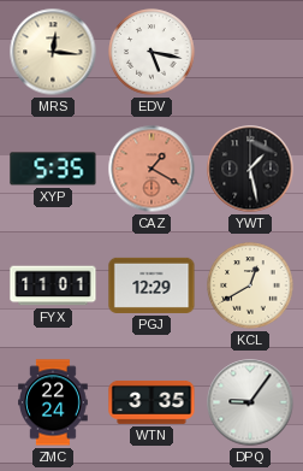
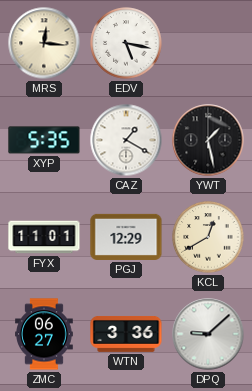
CAZ dial: salmon -> white (126, 140)
ZMC: 22:24 -> 06:27 (45, 334)
WTN: 3:35 -> 3:36 (126, 334)
DPQ: 9:06 -> 9:08 (208, 334)
